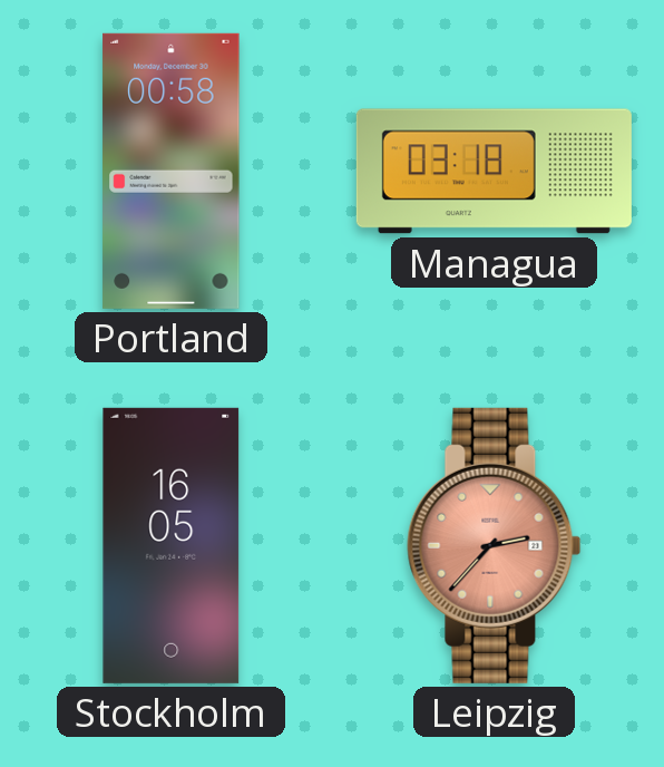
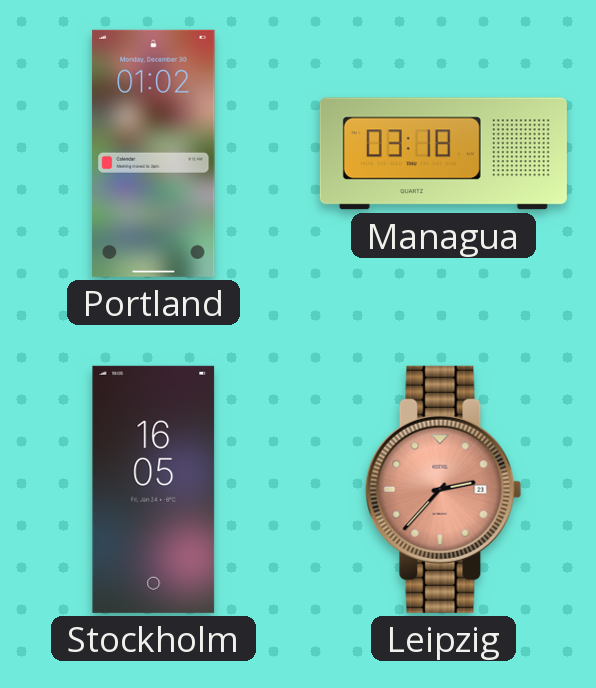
Portland: 00:58 -> 01:02 (154, 153)
